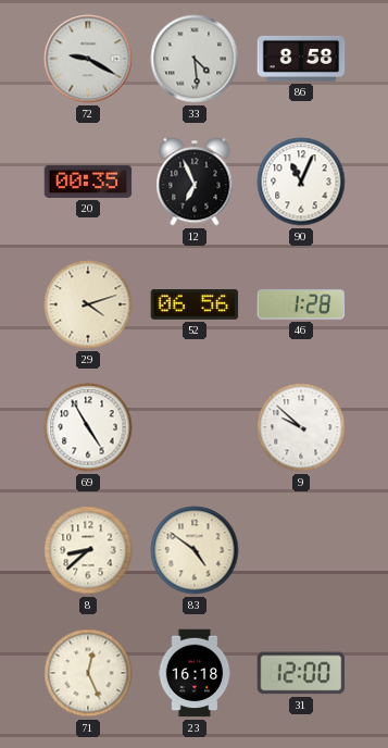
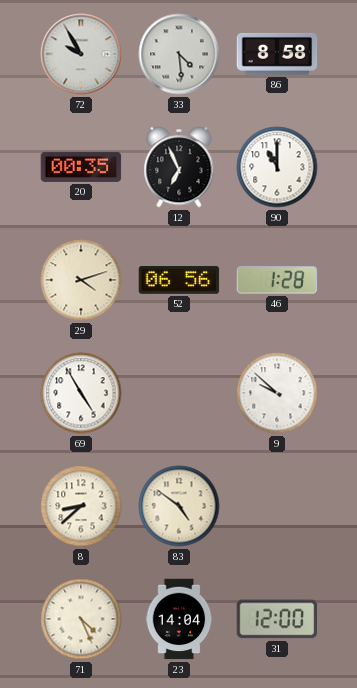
72: 9:20 -> 9:55 (81, 54)
90: 11:04 -> 11:00 (277, 167)
71: 12:26 -> 4:26 (81, 619)
23: 16:18 -> 14:04 (179, 619)
